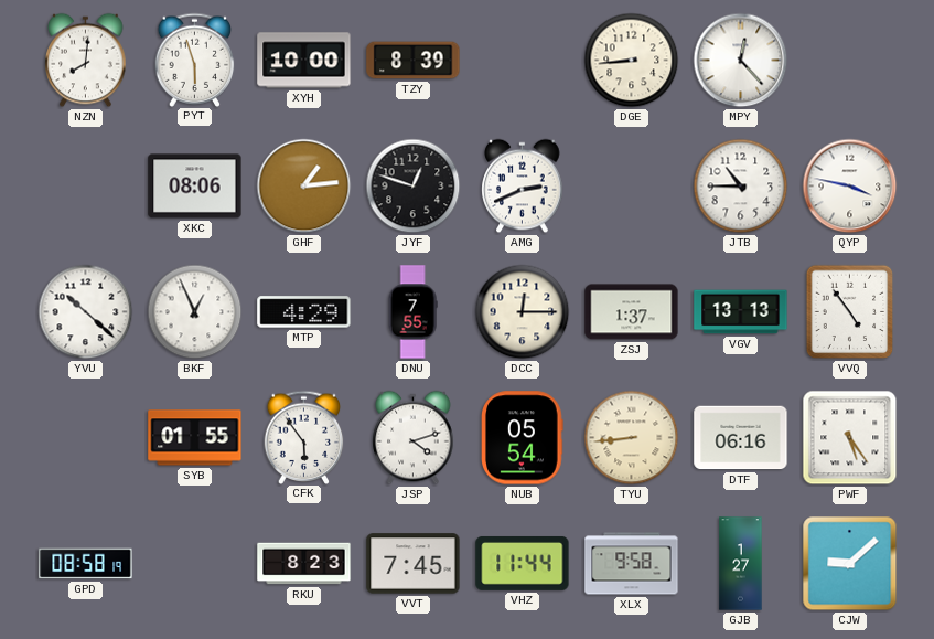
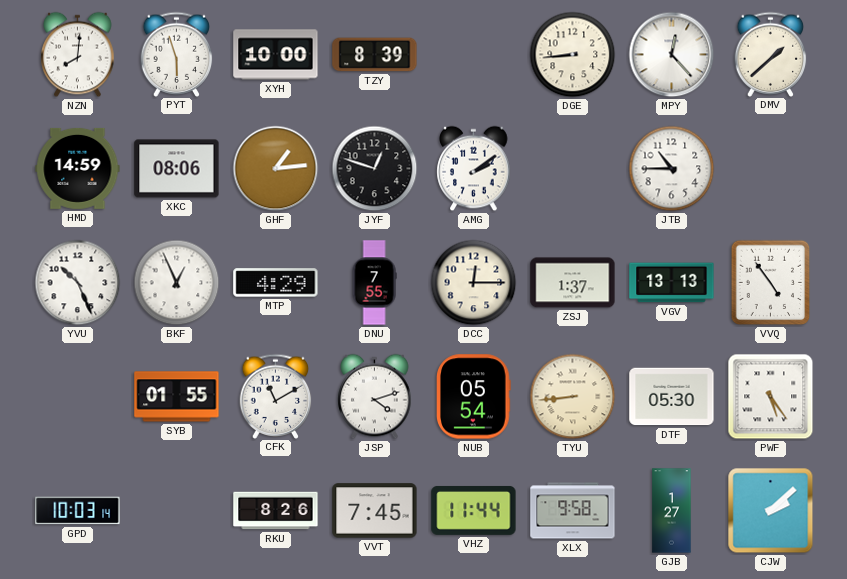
DMV: none -> 1:38 (771, 54)
HMD: none -> 14:59 (78, 168)
AMG: 2:41 -> 2:09 (474, 169)
QYP: 3:47 -> none (850, 187)
YVU: 10:22 -> 10:26 (78, 283)
CFK: 5:54 -> 11:10 (276, 396)
DTF: 06:16 -> 05:30 (672, 397)
GPD: 08:58 -> 10:03 (78, 511)
RKU: 8:23 -> 8:26 (276, 511)
CJW: 9:08 -> 2:08 (771, 511)
